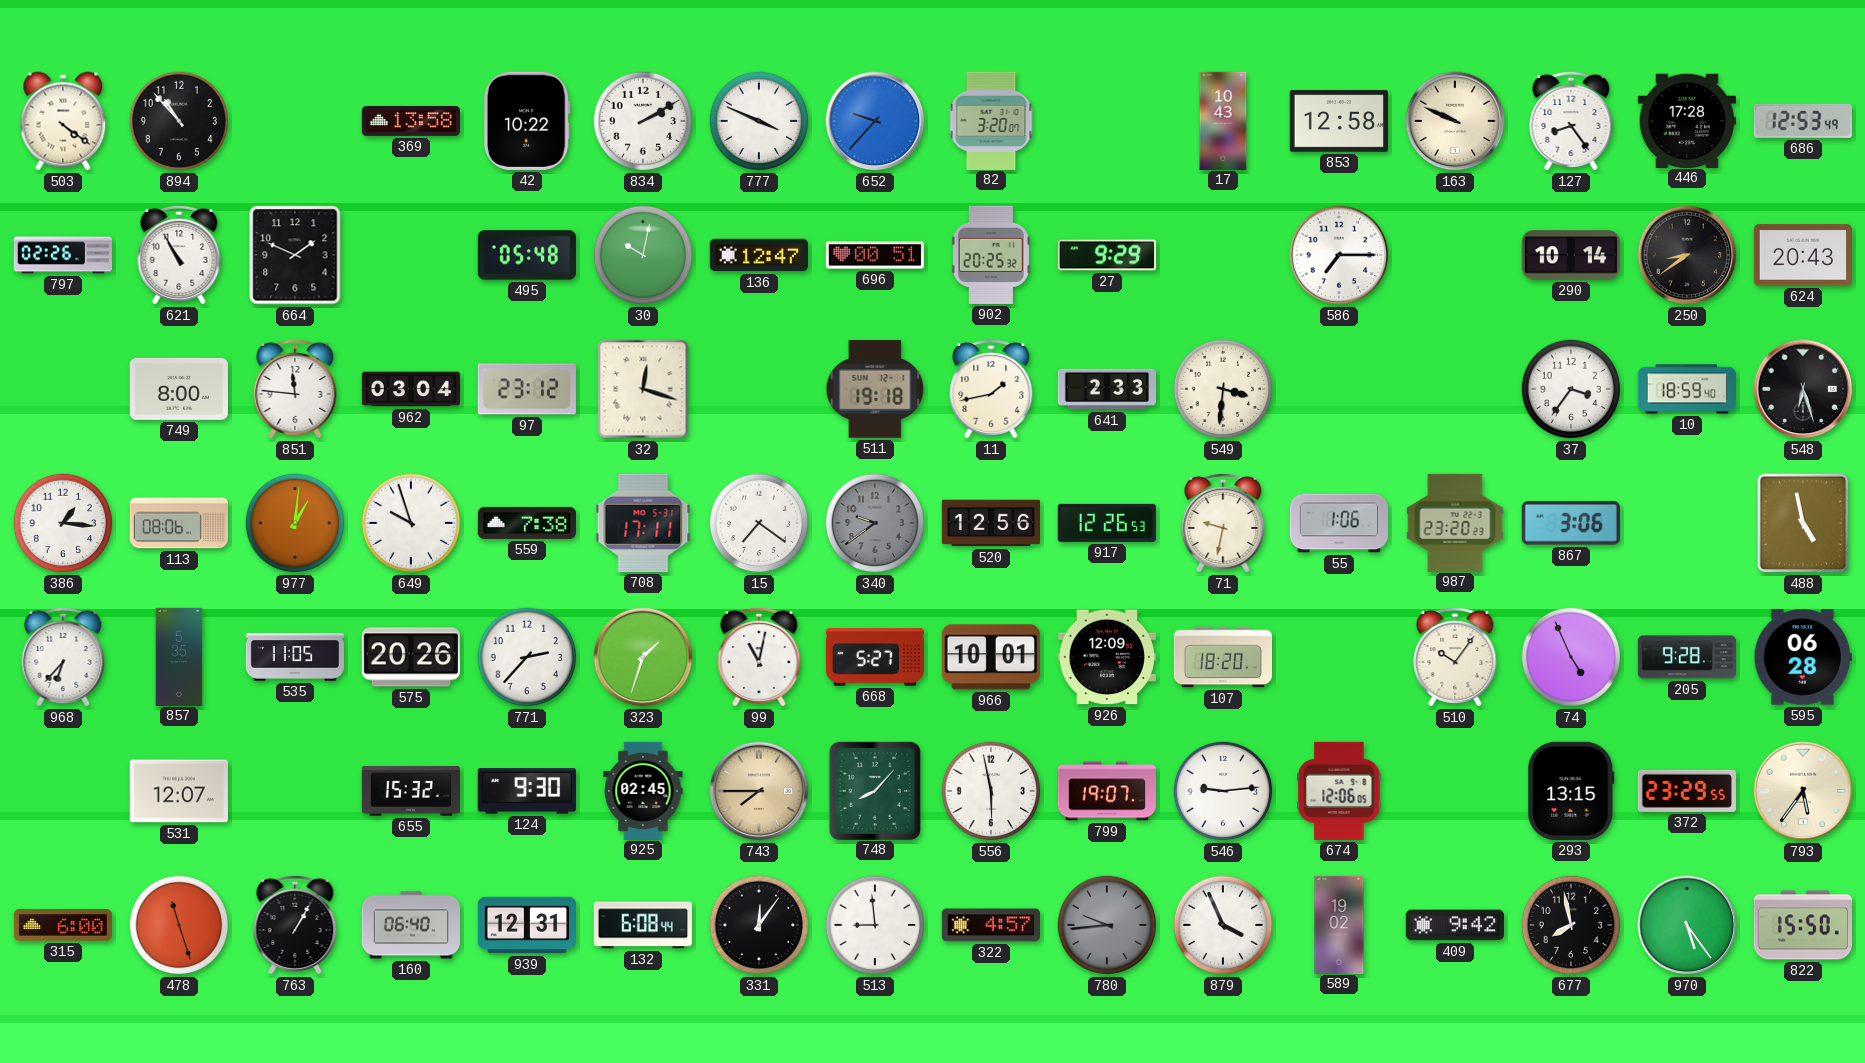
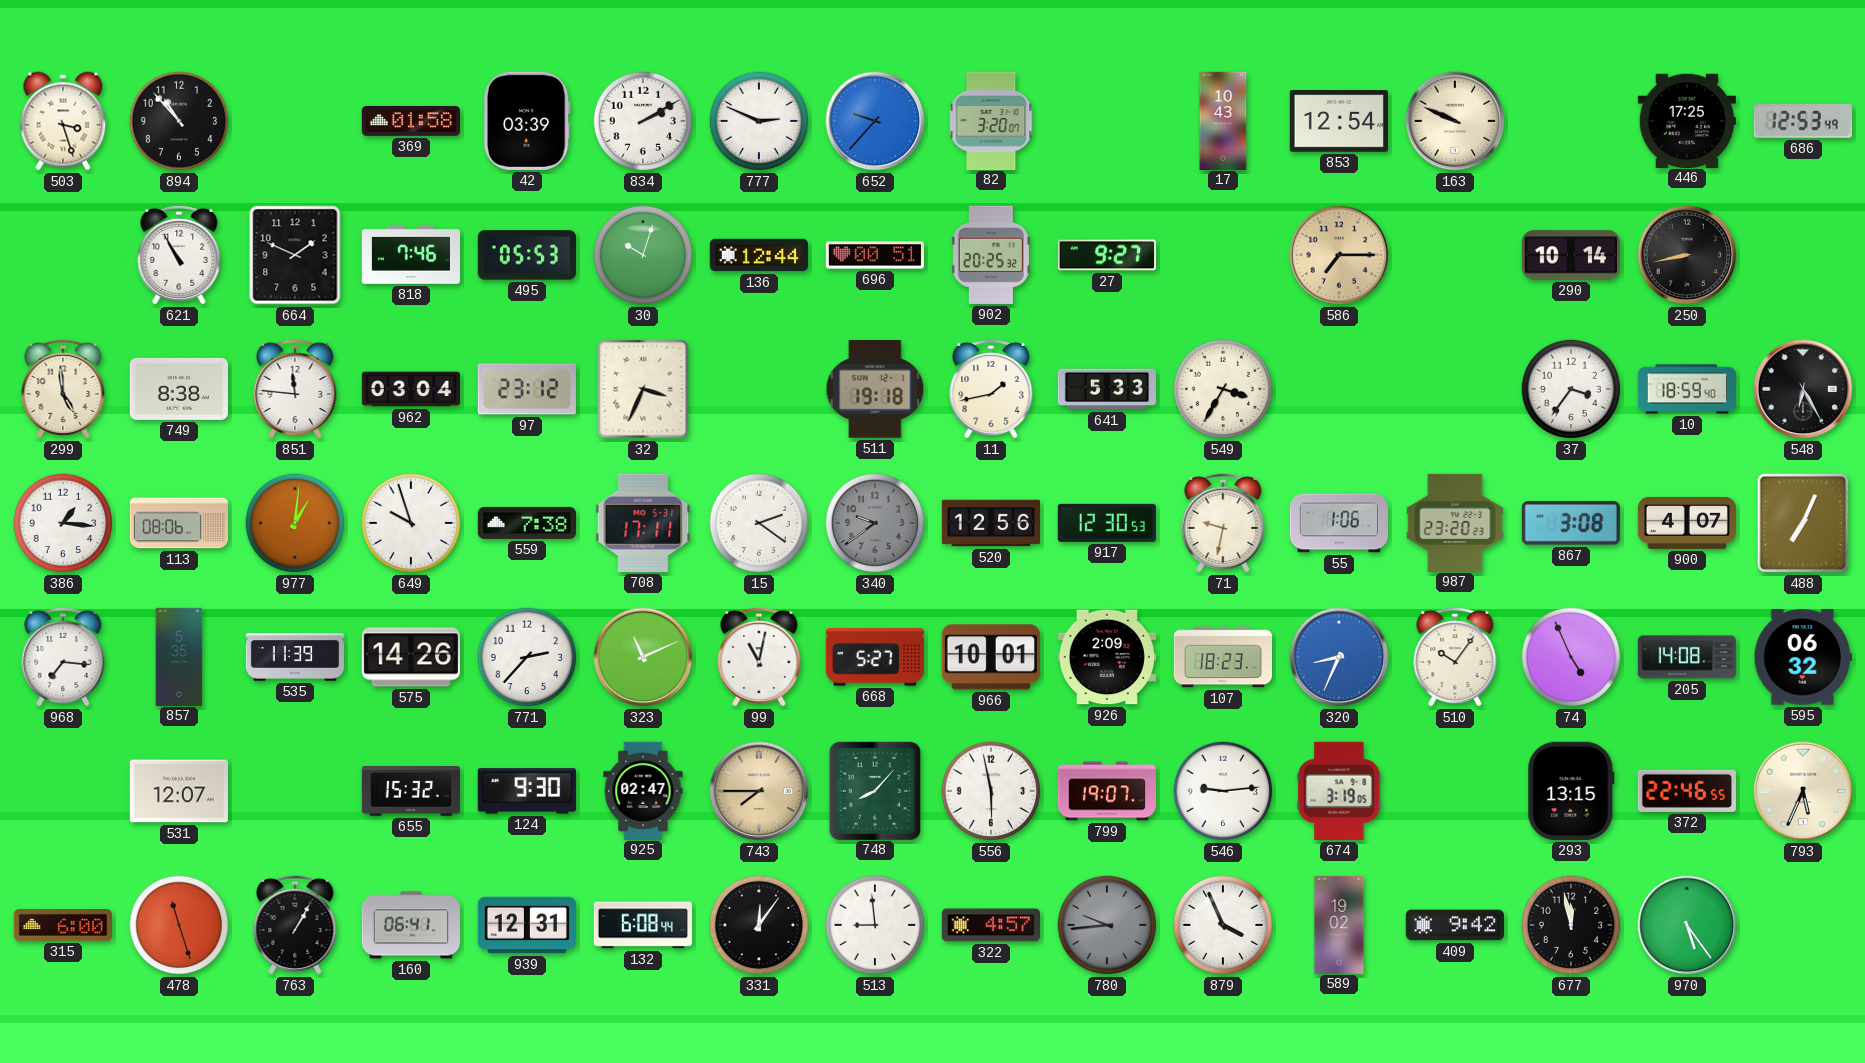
503: 4:21 -> 3:27 (63, 121)
369: 13:58 -> 01:58 (410, 121)
42: 10:22 -> 03:39 (527, 121)
777: 3:49 -> 2:49 (759, 121)
853: 12:58 -> 12:54 (1339, 121)
127: 8:24 -> none (1571, 121)
446: 17:28 -> 17:25 (1687, 120)
797: 02:26 -> none (62, 255)
818: none -> 7:46 (410, 256)
495: 05:48 -> 05:53 (526, 255)
30: 10:02 -> 10:03 (643, 255)
136: 12:47 -> 12:44 (758, 255)
27: 9:29 -> 9:27 (1106, 255)
586 dial: white -> champagne (1339, 255)
250: 8:39 -> 8:43 (1687, 255)
624: 20:43 -> none (1803, 255)
299: none -> 4:59 (63, 389)
749: 8:00 -> 8:38 (179, 389)
32: 12:18 -> 3:34 (643, 389)
641: 2:33 -> 5:33 (1106, 389)
549: 3:31 -> 3:35 (1223, 389)
548: 6:27 -> 6:25 (1803, 389)
15: 7:21 -> 2:21 (759, 523)
917: 12:26 -> 12:30 (1107, 523)
867: 3:06 -> 3:08 (1571, 523)
900: none -> 4:07 (1686, 523)
488: 4:58 -> 7:04 (1803, 523)
968: 6:37 -> 7:16 (63, 657)
535: 11:05 -> 11:39 (294, 657)
575: 20:26 -> 14:26 (411, 657)
323: 1:33 -> 11:11 (643, 657)
926: 12:09 -> 2:09 (1107, 657)
107: 18:20 -> 18:23 (1222, 657)
320: none -> 8:34 (1339, 657)
205: 9:28 -> 14:08 (1686, 657)
595: 06:28 -> 06:32 (1803, 657)
925: 02:45 -> 02:47 (643, 790)
674: 12:06 -> 3:19 (1339, 791)
372: 23:29 -> 22:46 (1687, 791)
793: 5:36 -> 5:34 (1803, 791)
160: 06:40 -> 06:41 (410, 925)
677: 7:58 -> 11:58 (1571, 925)
822: 15:50 -> none (1803, 925)
